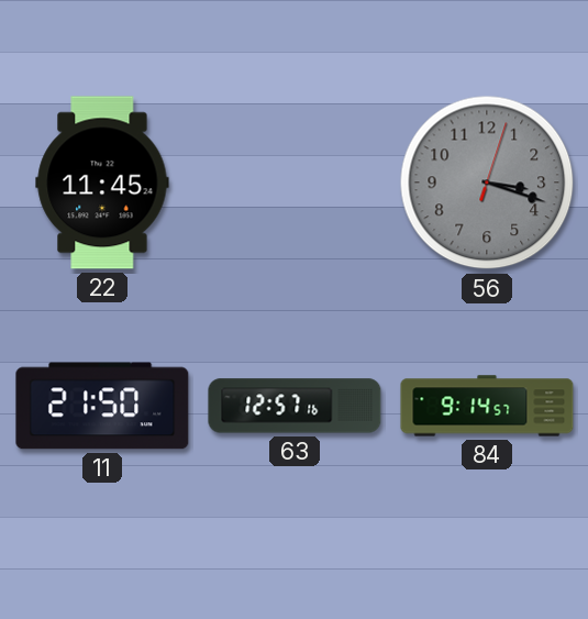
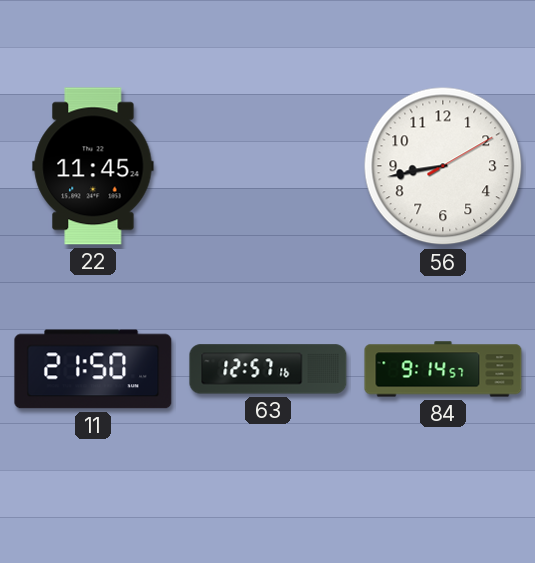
56: 3:18 -> 8:43 (443, 166)
56 dial: grey -> white (443, 166)
